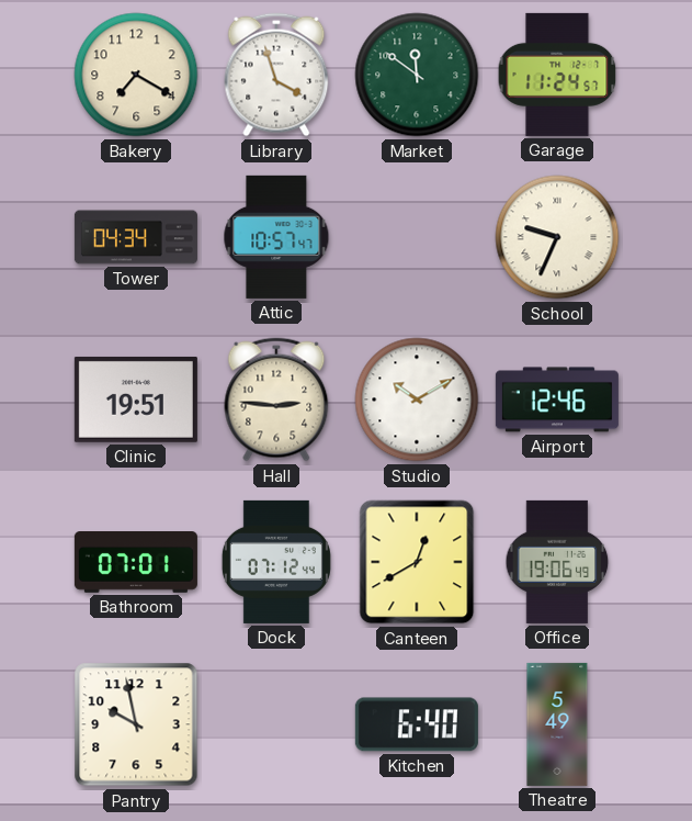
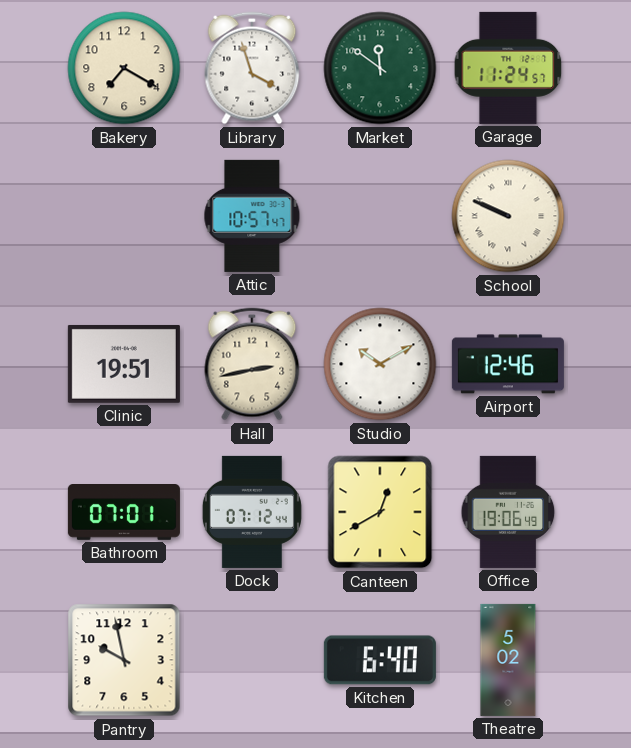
Tower: 04:34 -> none (136, 237)
School: 9:34 -> 9:49 (508, 216)
Hall: 2:46 -> 2:43 (252, 364)
Theatre: 5:49 -> 5:02 (508, 660)
